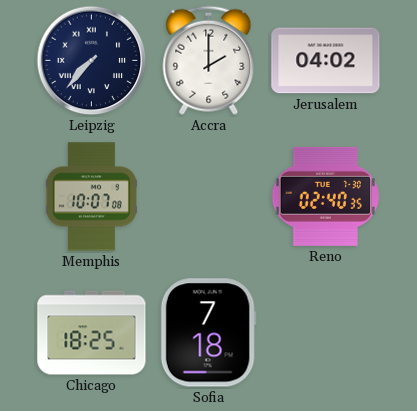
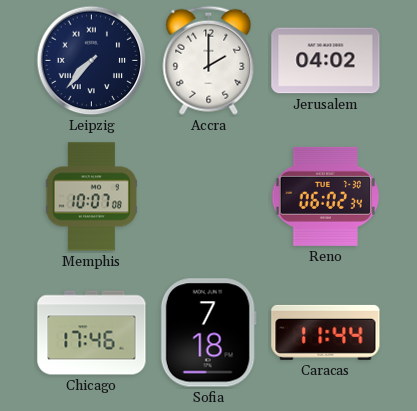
Reno: 02:40 -> 06:02 (325, 196)
Chicago: 18:25 -> 17:46 (92, 333)
Caracas: none -> 11:44 (326, 332)
